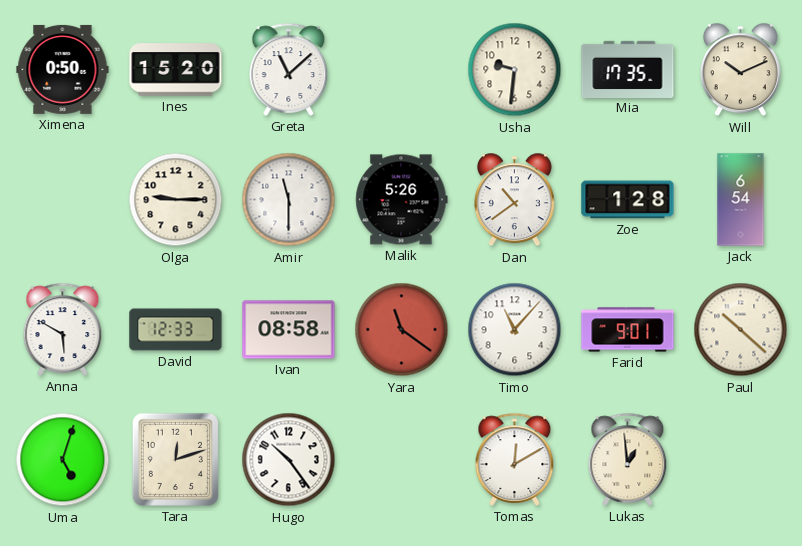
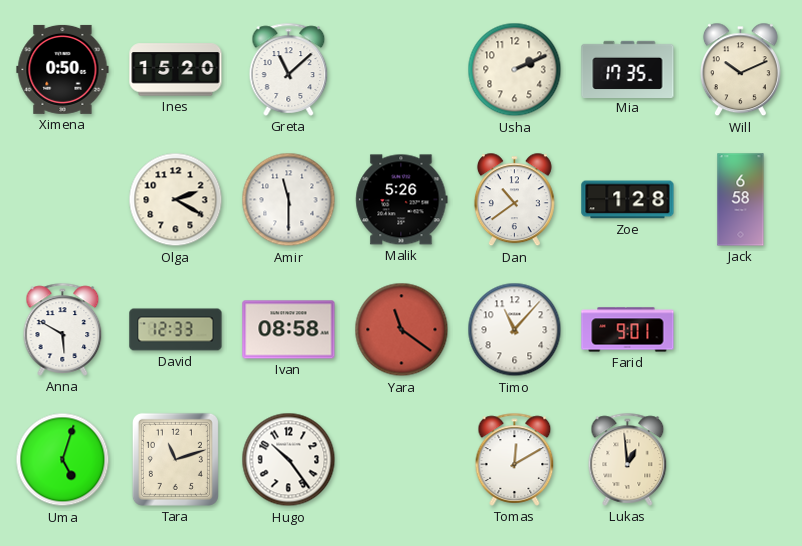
Usha: 9:31 -> 2:11 (515, 70)
Olga: 9:15 -> 2:20 (176, 200)
Jack: 6:54 -> 6:58 (741, 200)
Paul: 10:22 -> none (741, 330)
Tara: 12:12 -> 11:12 (175, 459)
